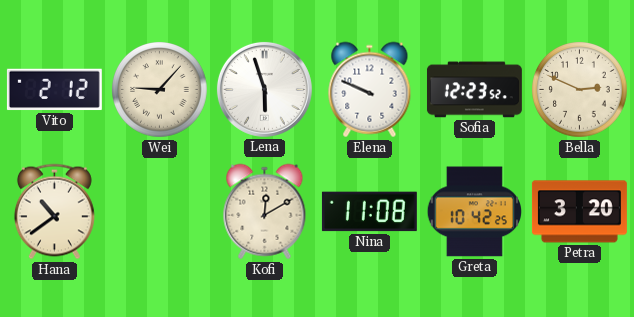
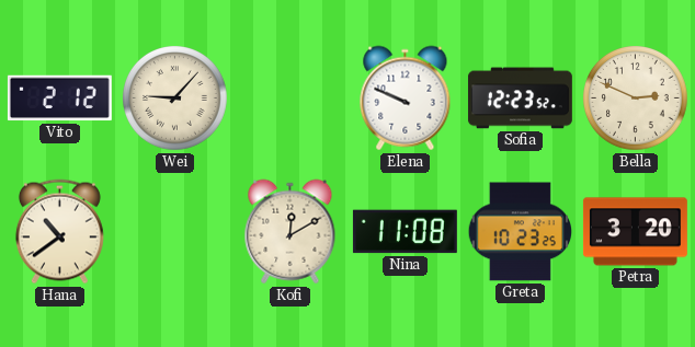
Lena: 5:57 -> none (264, 89)
Greta: 10:42 -> 10:23 (520, 232)
